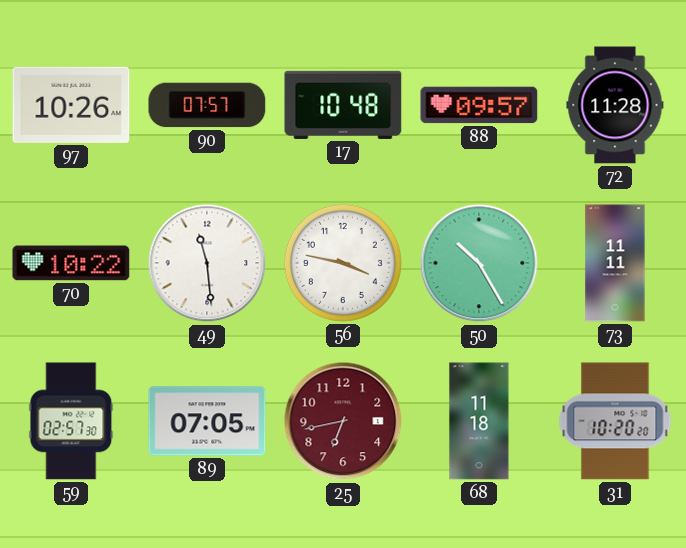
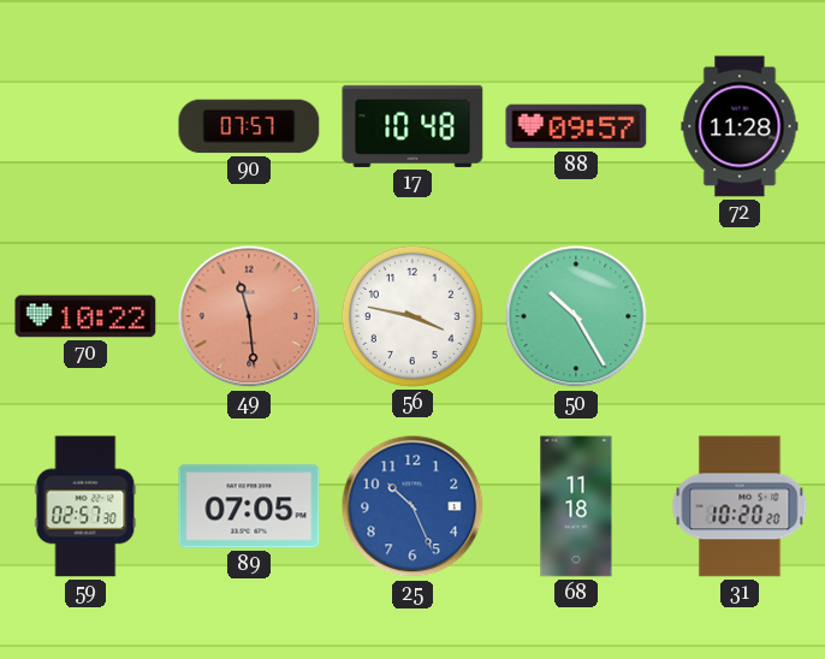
97: 10:26 -> none (71, 105)
49 dial: white -> salmon (249, 316)
73: 11:11 -> none (615, 263)
25: 6:43 -> 10:26 (412, 506)
25 dial: burgundy -> blue (412, 506)
